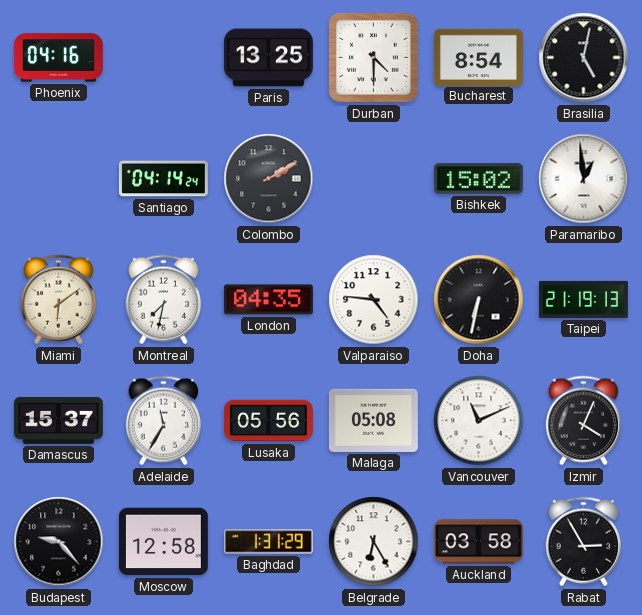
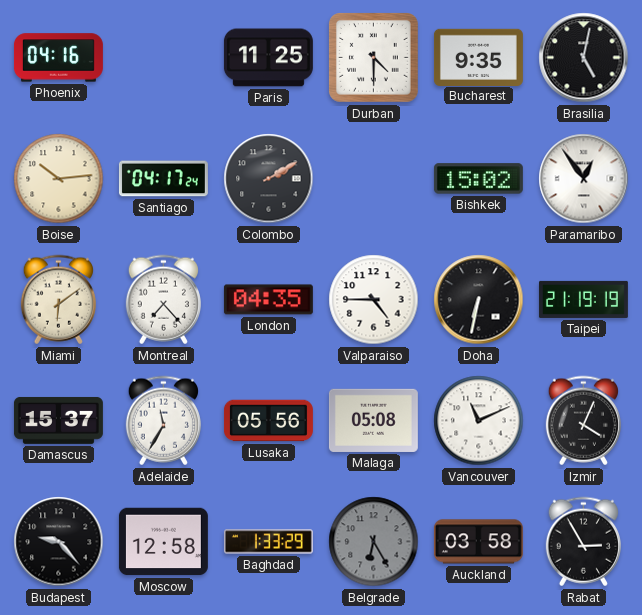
Paris: 13:25 -> 11:25 (268, 58)
Bucharest: 8:54 -> 9:35 (478, 57)
Boise: none -> 10:14 (59, 179)
Santiago: 04:14 -> 04:17 (163, 179)
Paramaribo: 12:59 -> 12:54 (584, 179)
Montreal: 7:32 -> 7:23 (163, 300)
Valparaiso: 4:46 -> 4:45 (374, 300)
Taipei: 21:19:13 -> 21:19:19 (583, 299)
Baghdad: 1:31 -> 1:33 (268, 542)
Belgrade dial: white -> grey (374, 542)
